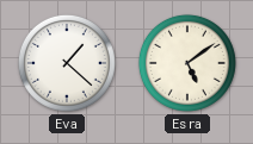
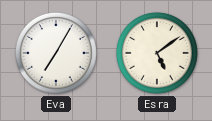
Eva: 1:22 -> 7:05 (56, 53)
